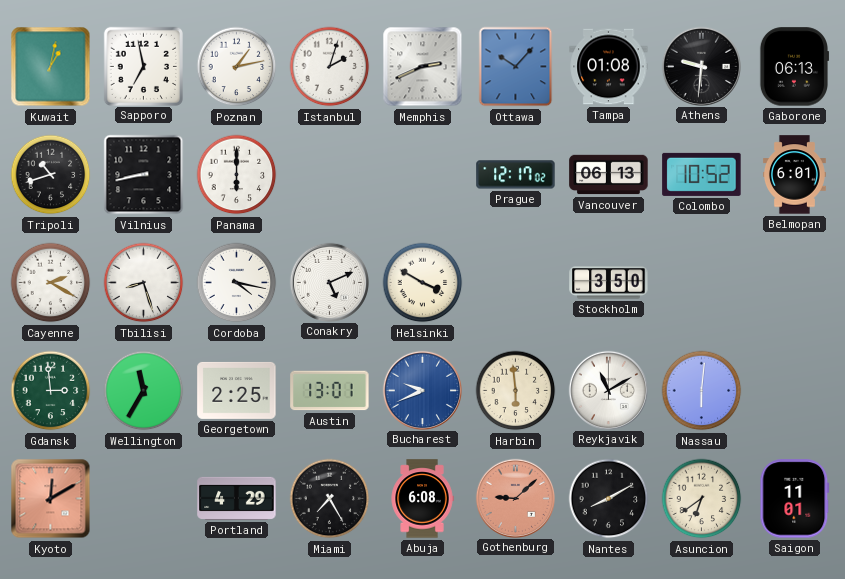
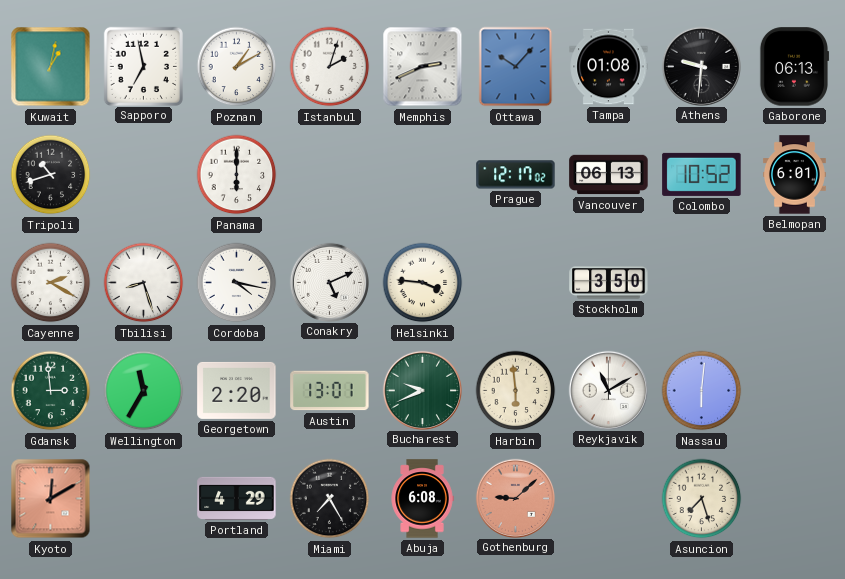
Poznan: 1:13 -> 1:10 (237, 67)
Vilnius: 8:43 -> none (144, 175)
Helsinki: 3:50 -> 3:46 (423, 283)
Georgetown: 2:25 -> 2:20 (237, 390)
Bucharest dial: blue -> green (422, 390)
Nantes: 8:10 -> none (609, 499)
Asuncion: 6:39 -> 7:27 (702, 499)
Saigon: 11:01 -> none (795, 499)
